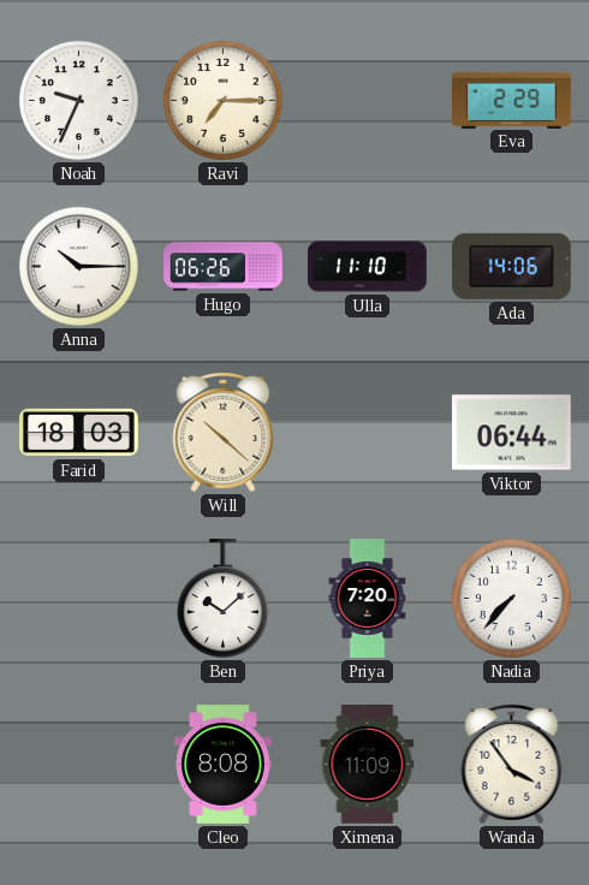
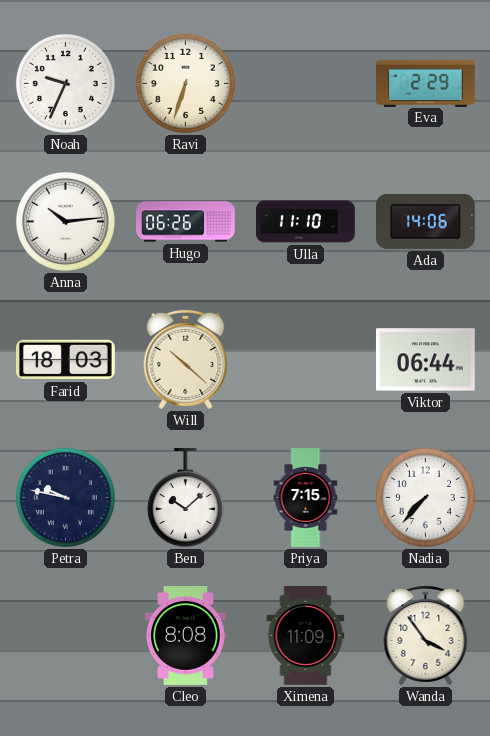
Ravi: 7:15 -> 6:33 (185, 83)
Anna: 10:15 -> 10:14 (65, 221)
Petra: none -> 9:47 (65, 497)
Priya: 7:20 -> 7:15 (306, 498)
